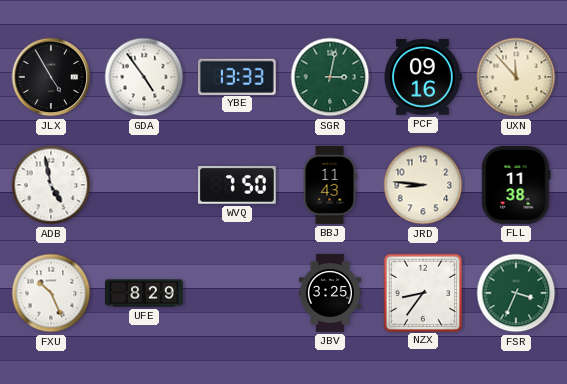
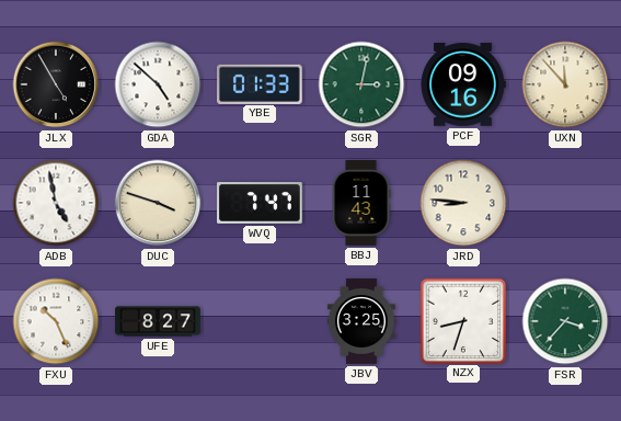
GDA: 4:54 -> 4:52 (158, 84)
YBE: 13:33 -> 01:33 (261, 83)
DUC: none -> 3:48 (158, 203)
WVQ: 7:50 -> 7:47 (261, 204)
FLL: 11:38 -> none (516, 186)
UFE: 8:29 -> 8:27 (158, 321)
NZX: 8:36 -> 8:33 (462, 320)
FSR: 3:34 -> 3:37 (565, 321)
